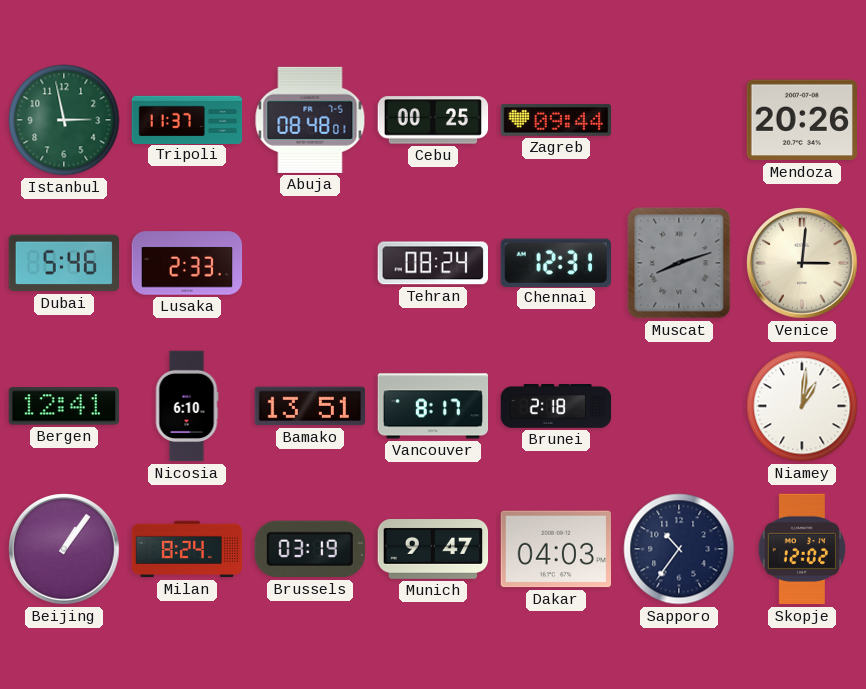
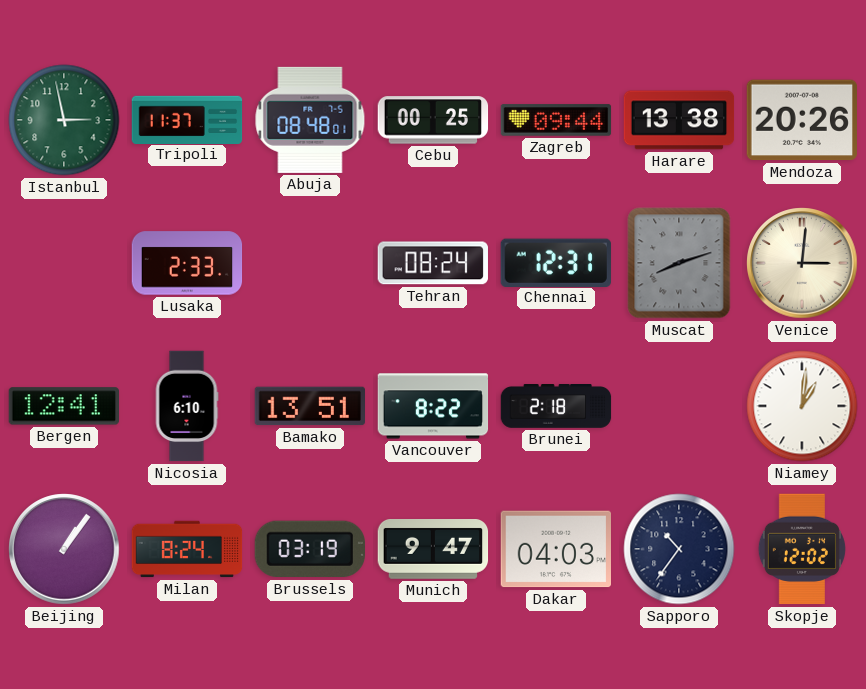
Harare: none -> 13:38 (679, 120)
Dubai: 5:46 -> none (63, 263)
Vancouver: 8:17 -> 8:22 (433, 406)
